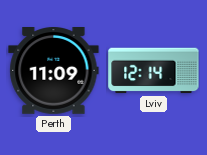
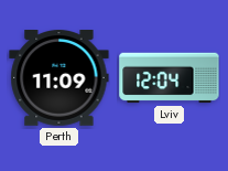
Lviv: 12:14 -> 12:04 (170, 78)
